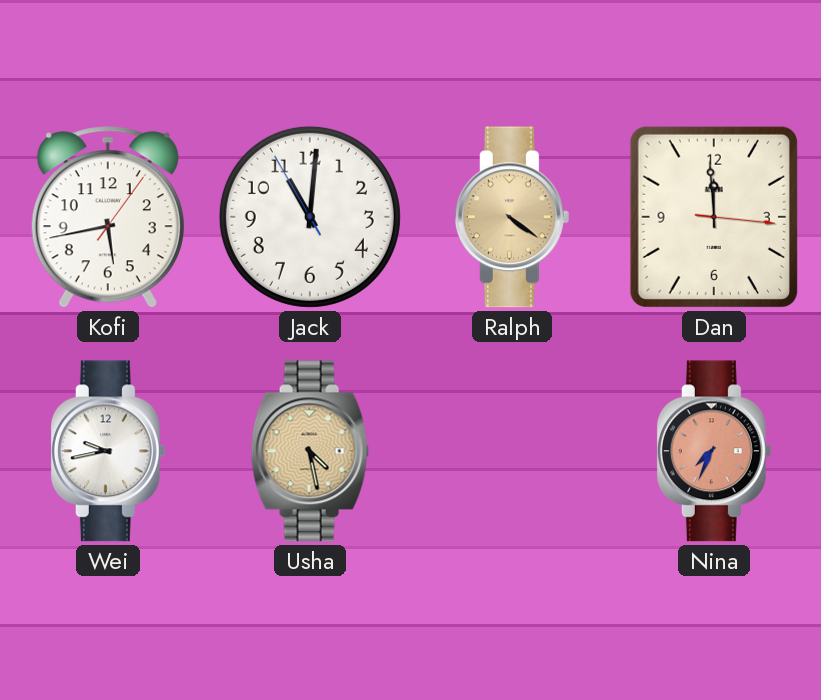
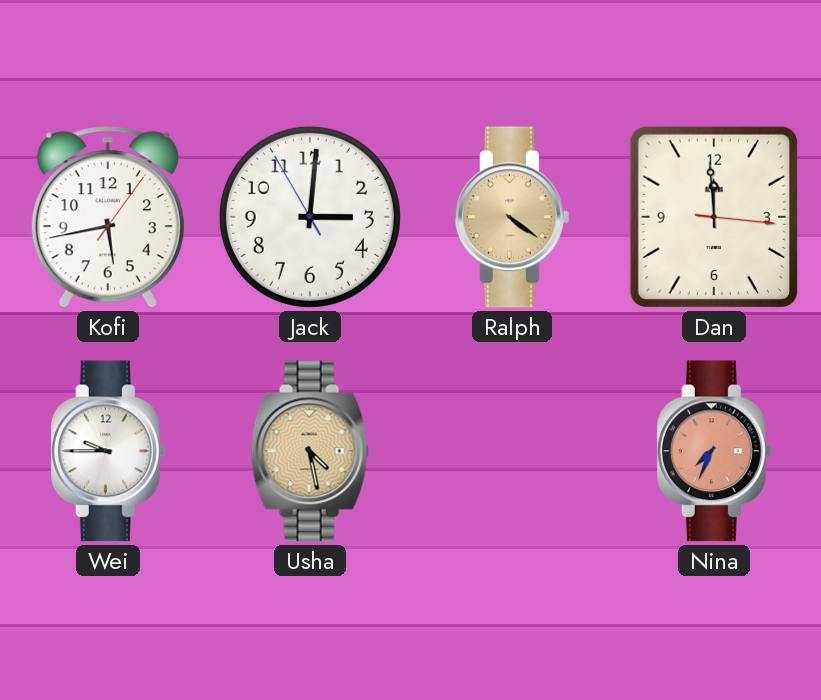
Jack: 11:00 -> 3:00 (310, 217)
Wei: 9:43 -> 9:45 (108, 451)
